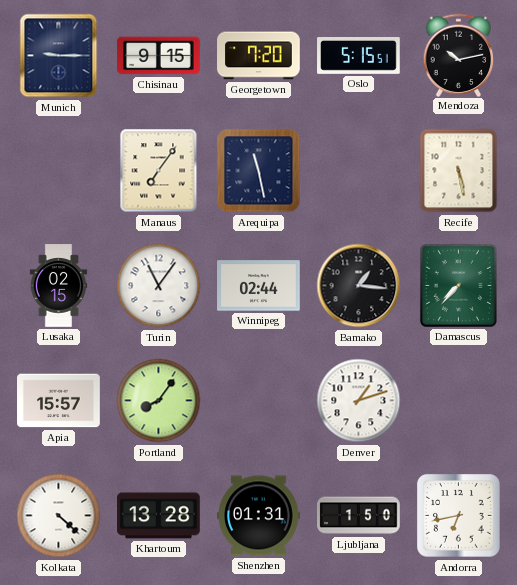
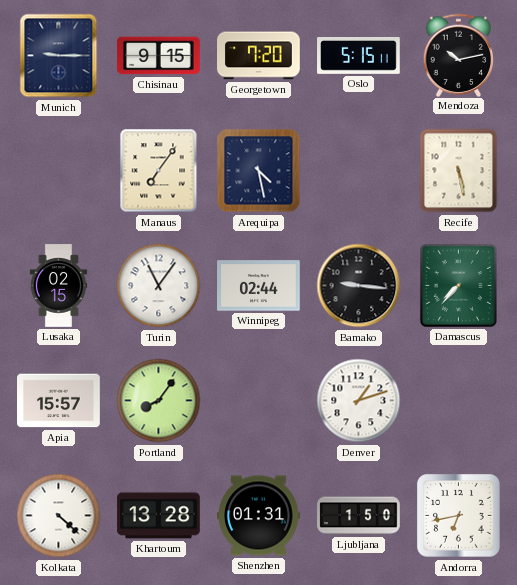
Oslo: 5:15:51 -> 5:15:11 (359, 56)
Arequipa: 11:28 -> 4:28 (259, 171)
Bamako: 1:16 -> 9:16 (359, 286)
